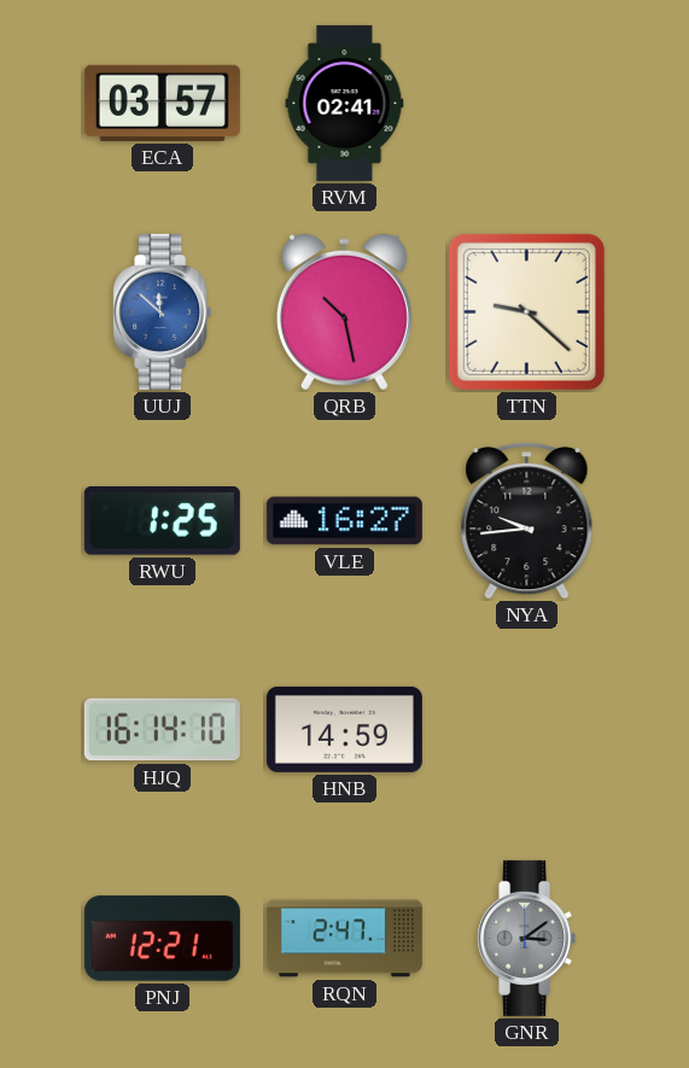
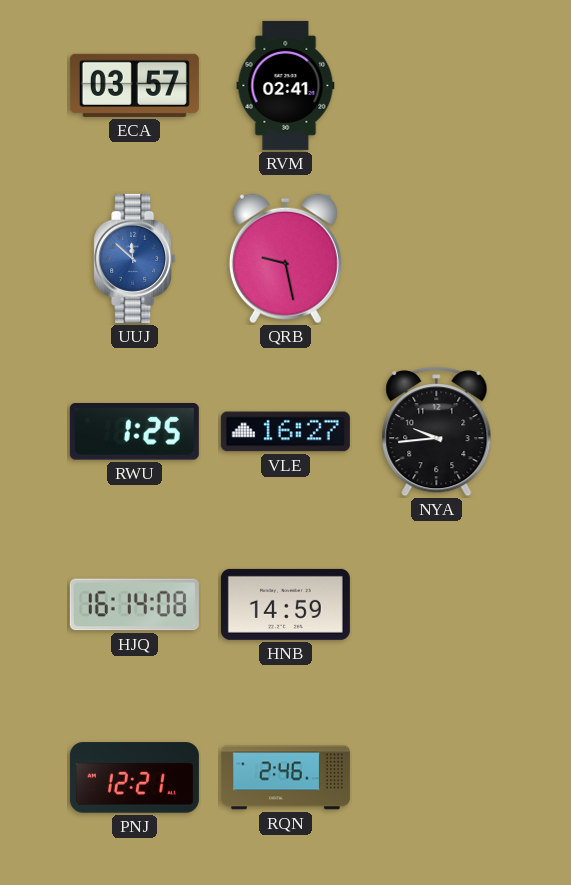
QRB: 10:28 -> 9:28 (285, 259)
TTN: 9:22 -> none (526, 311)
HJQ: 16:14:10 -> 16:14:08 (134, 605)
RQN: 2:47 -> 2:46 (285, 778)
GNR: 3:09 -> none (527, 938)
